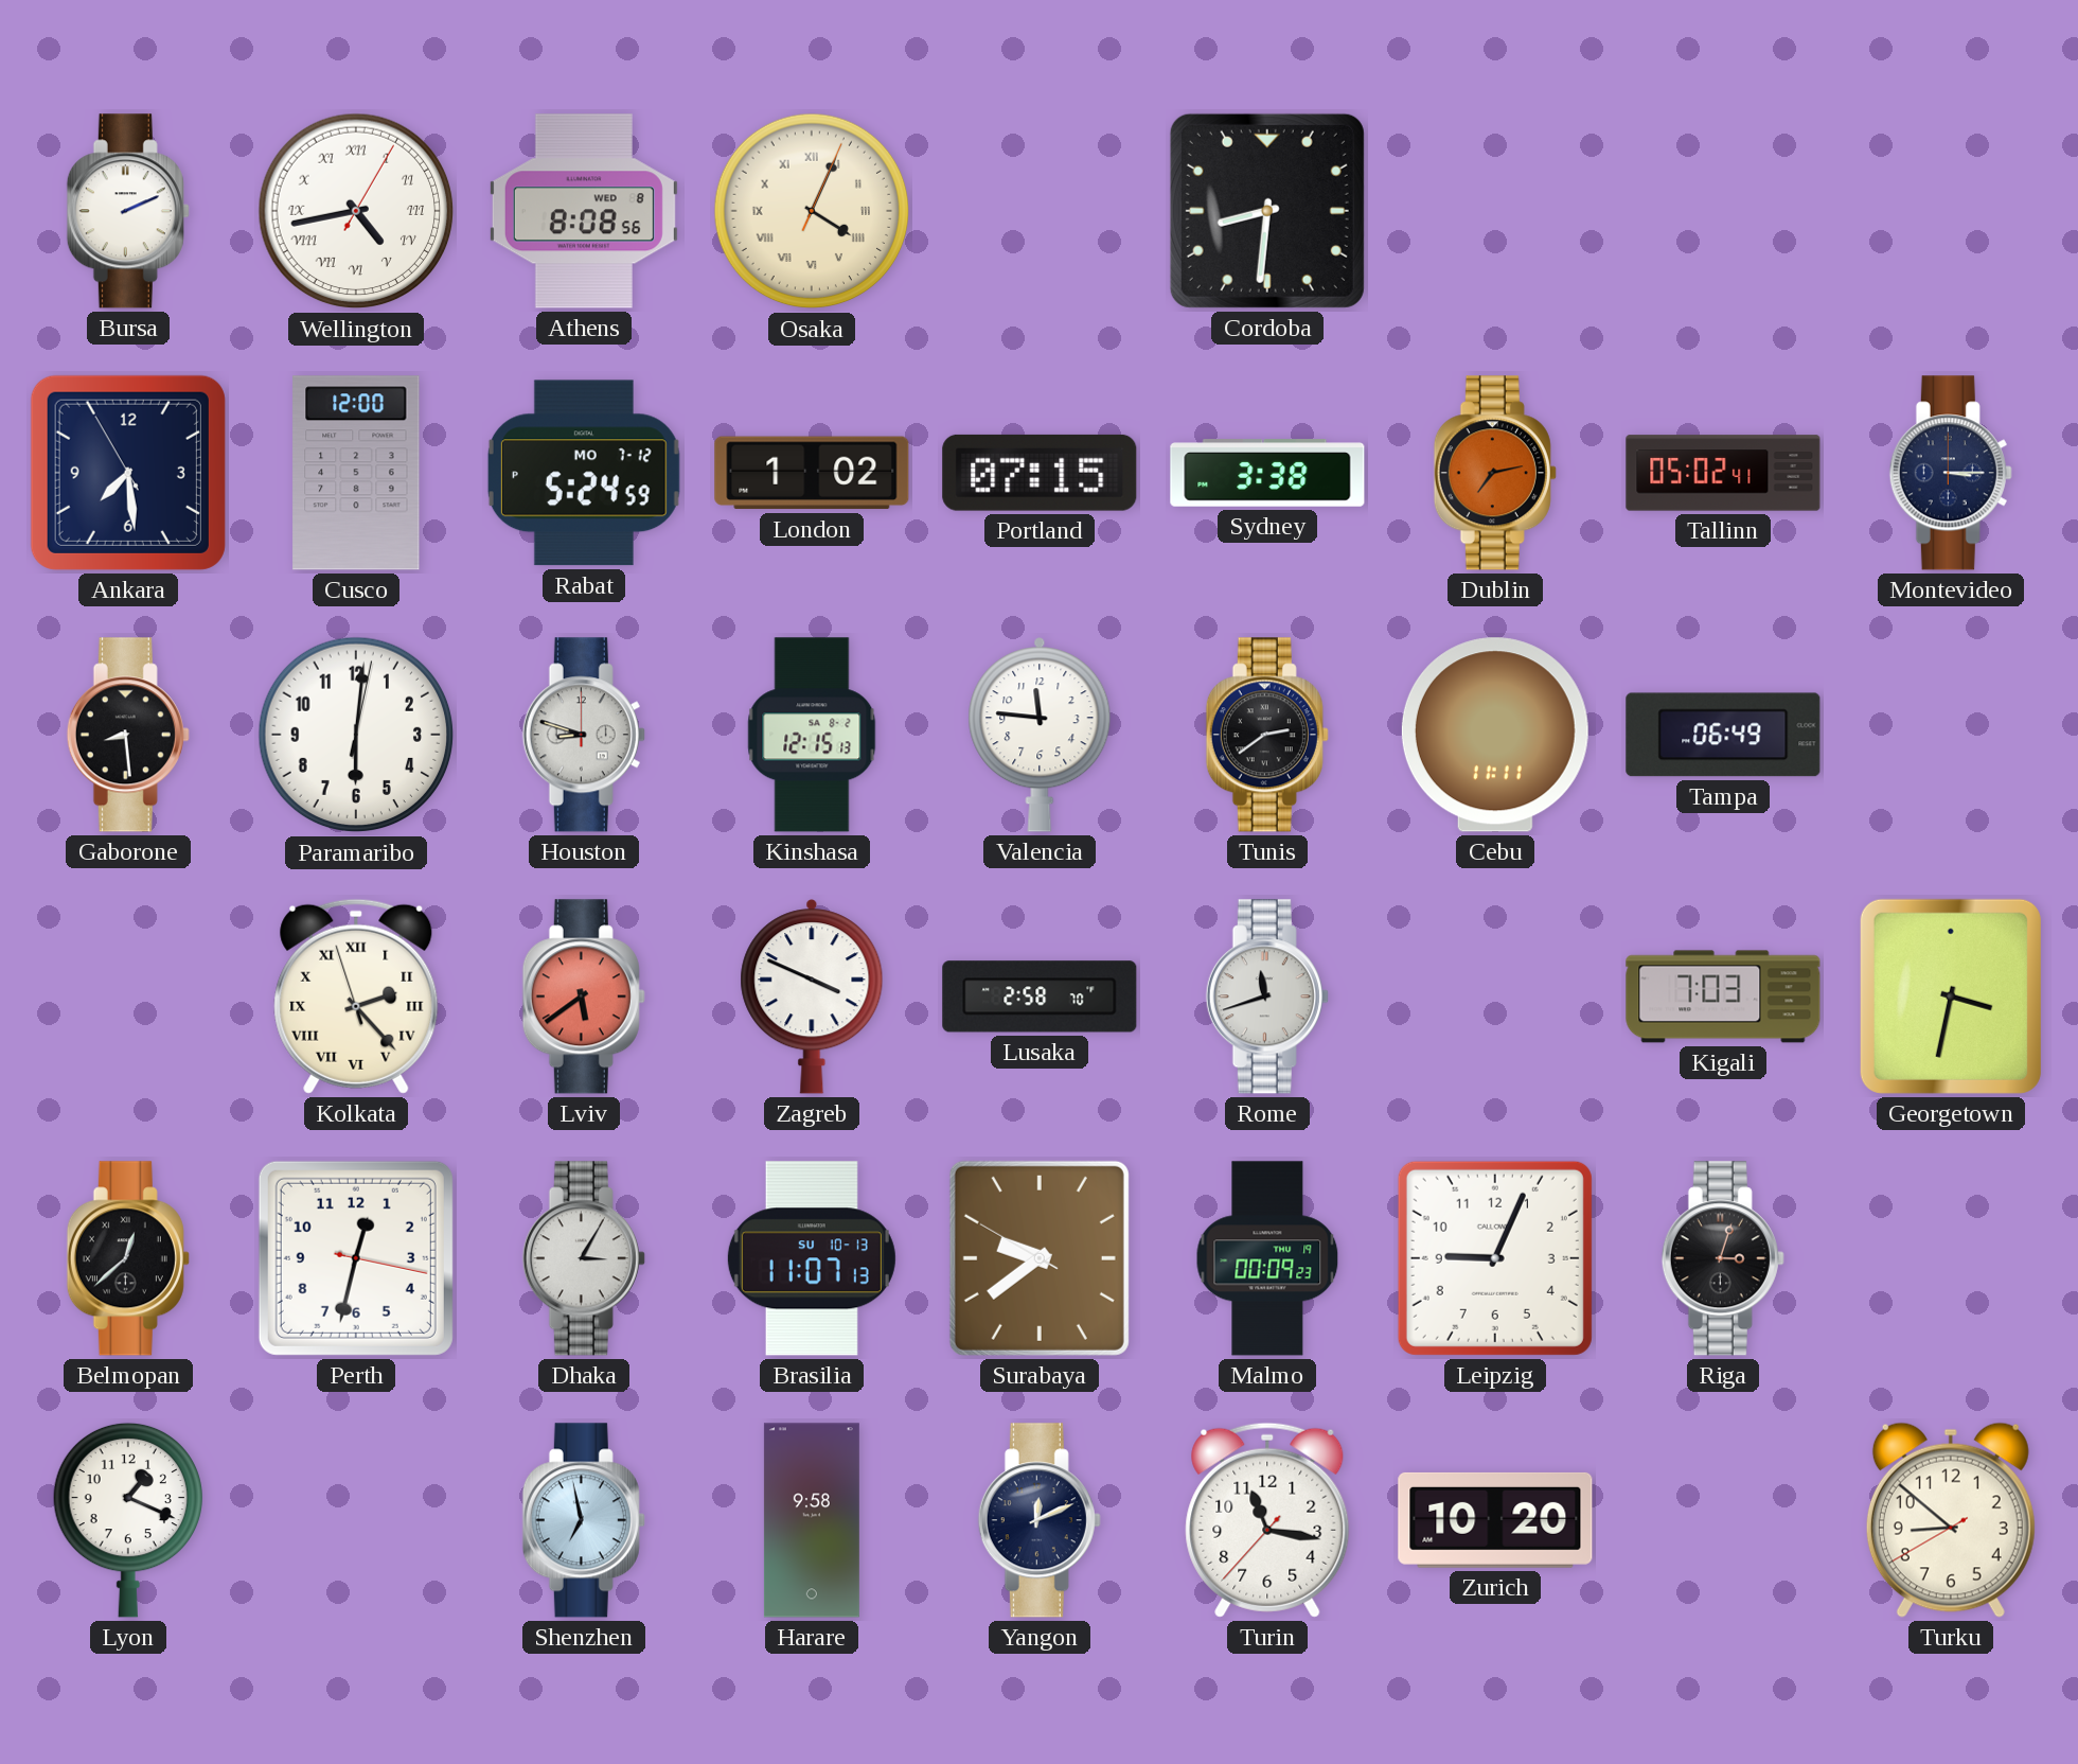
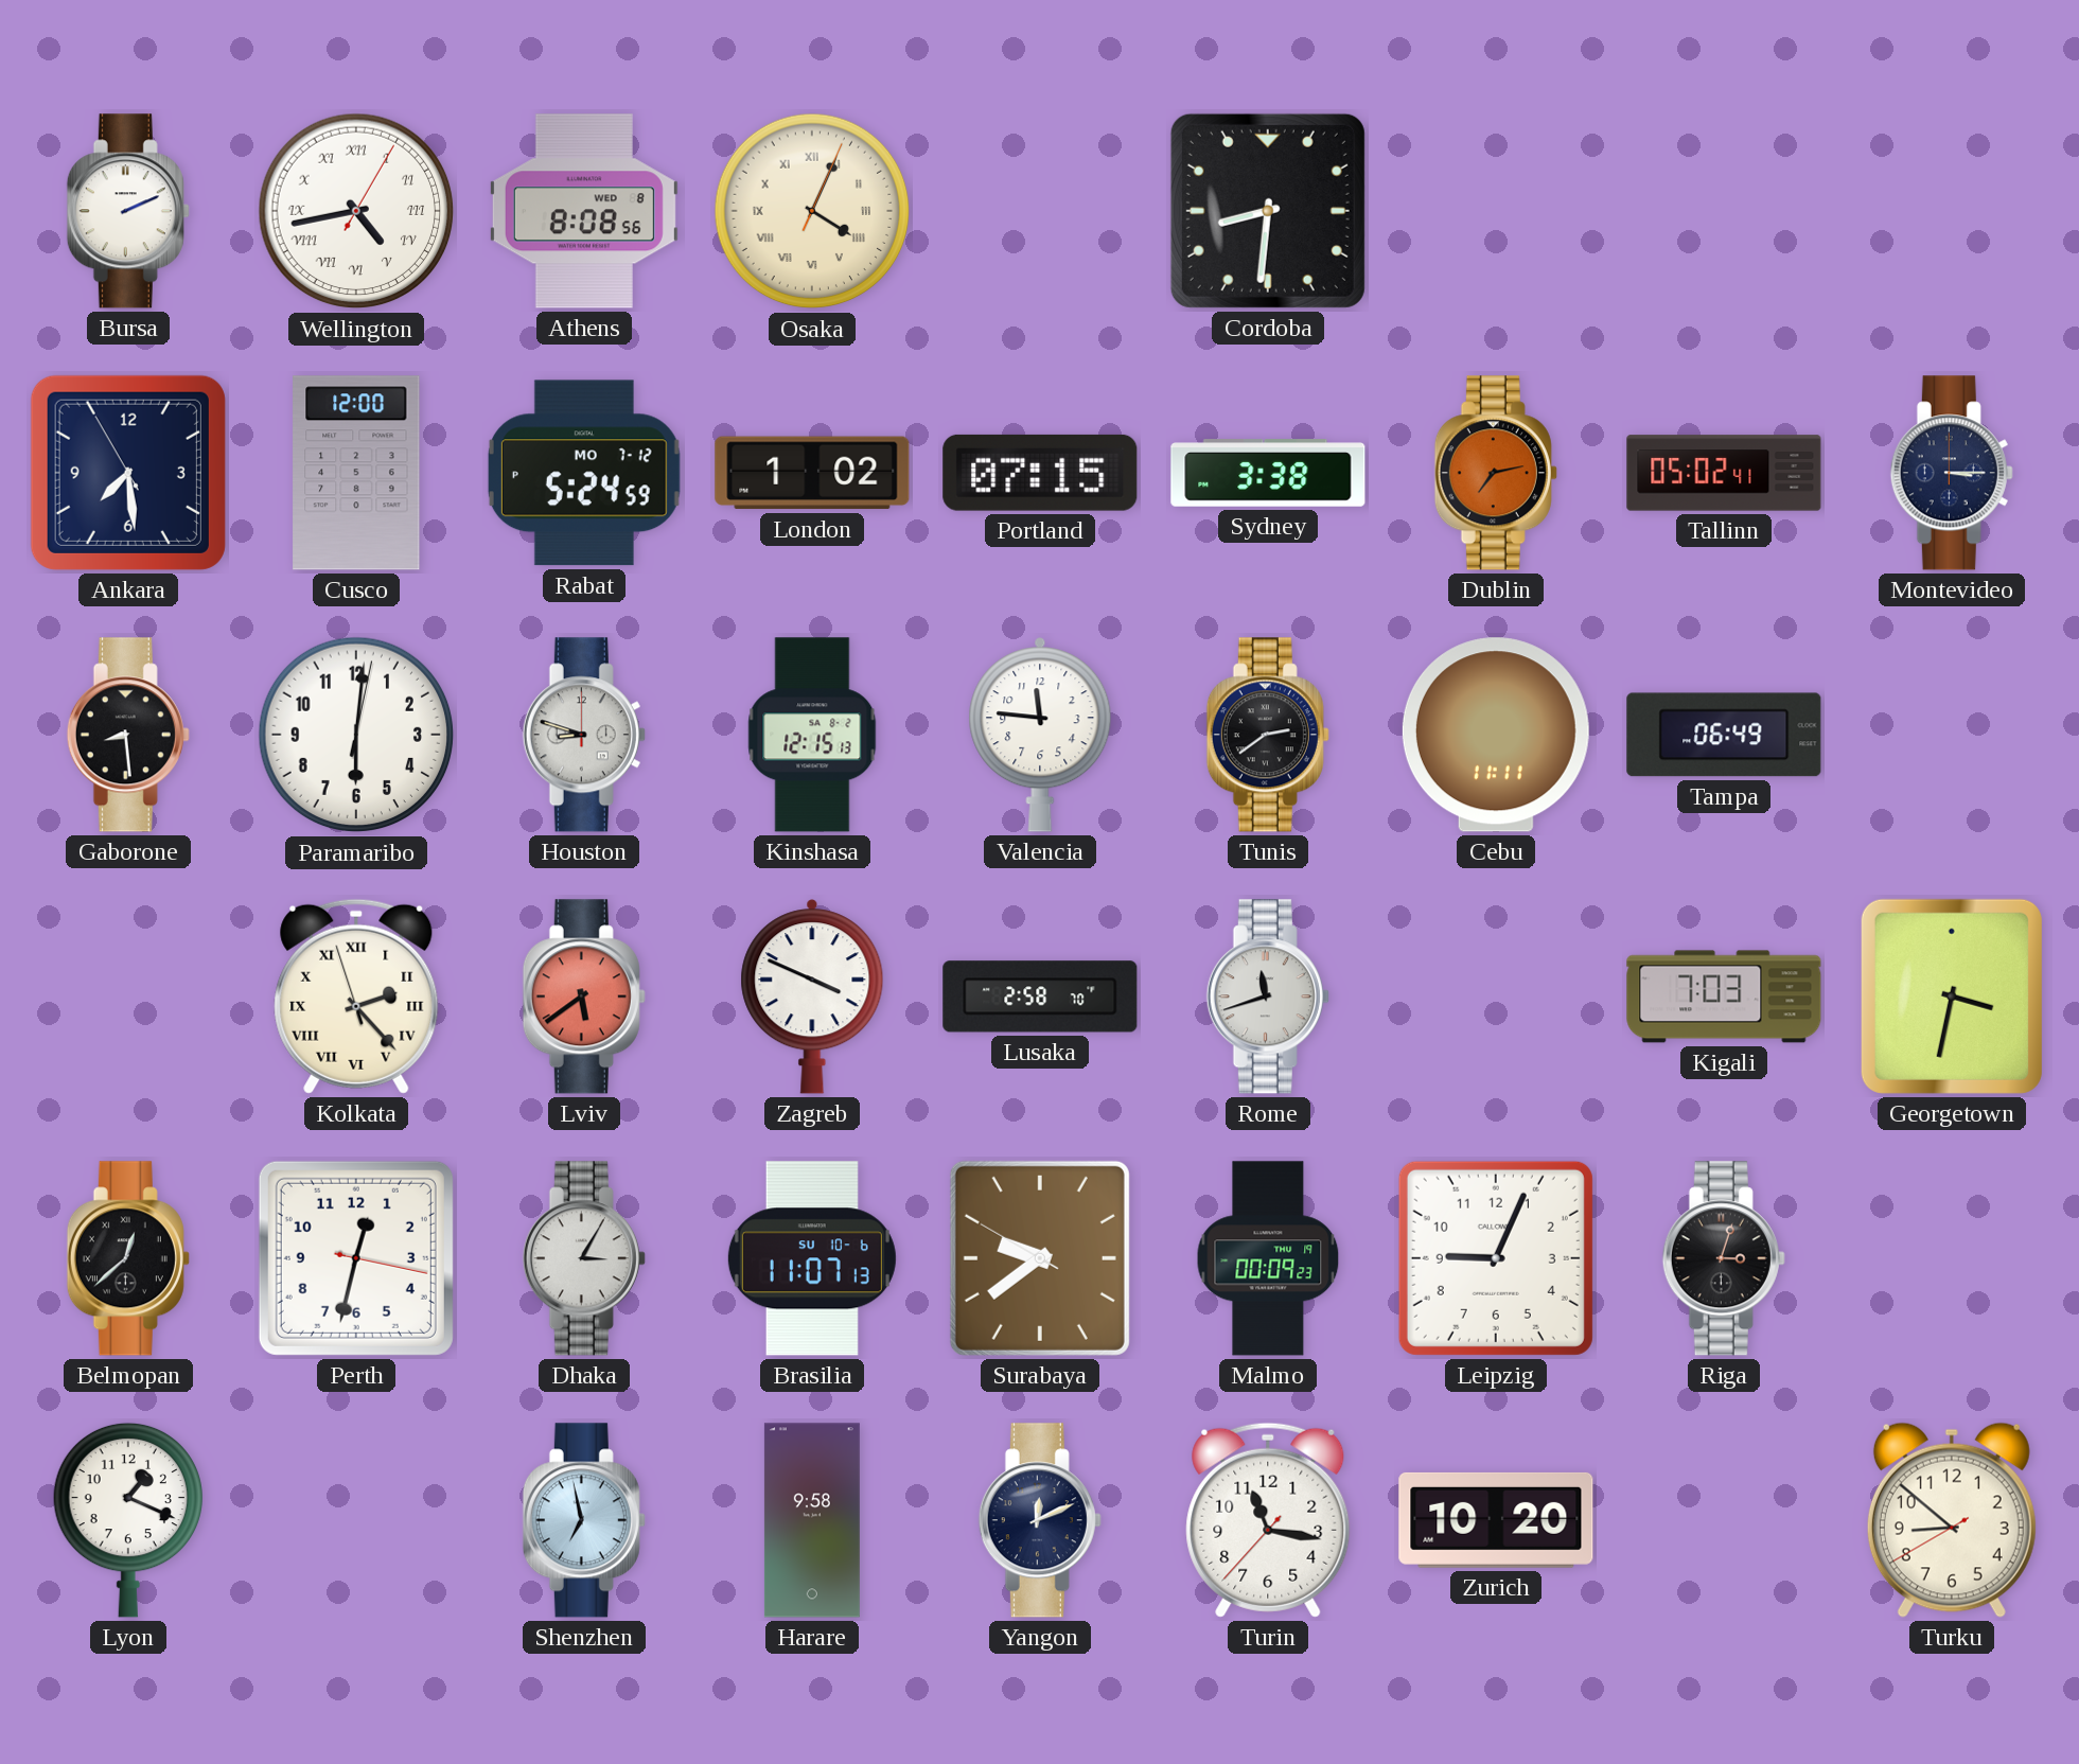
Brasilia date: SU 10-13 -> SU 10-6 (812, 1258)
